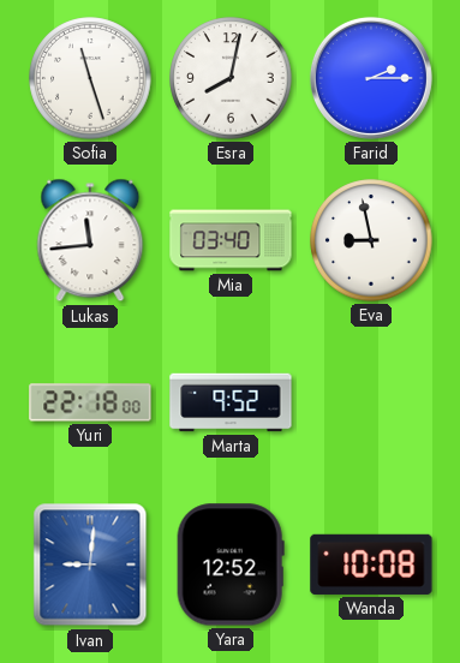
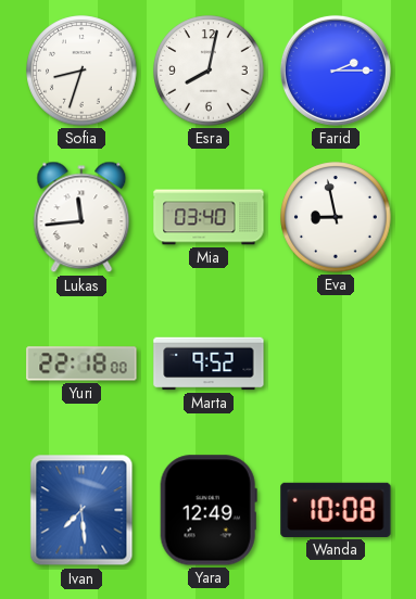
Sofia: 11:27 -> 8:33 (81, 71)
Ivan: 9:01 -> 7:29 (81, 510)
Yara: 12:52 -> 12:49 (209, 510)
